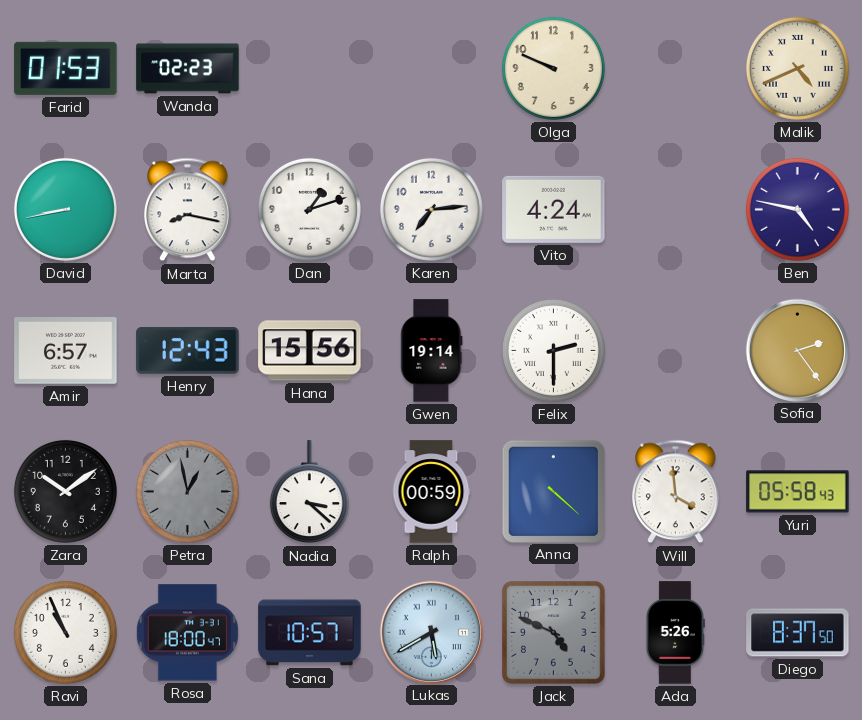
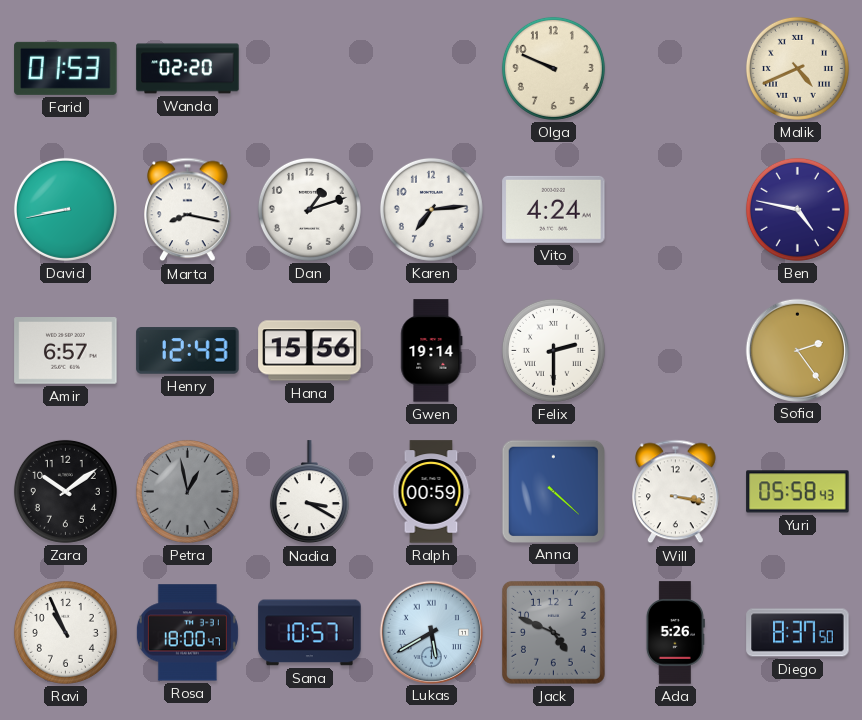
Wanda: 02:23 -> 02:20 (188, 69)
Nadia: 3:22 -> 3:20 (309, 492)
Will: 3:59 -> 3:17 (676, 492)
